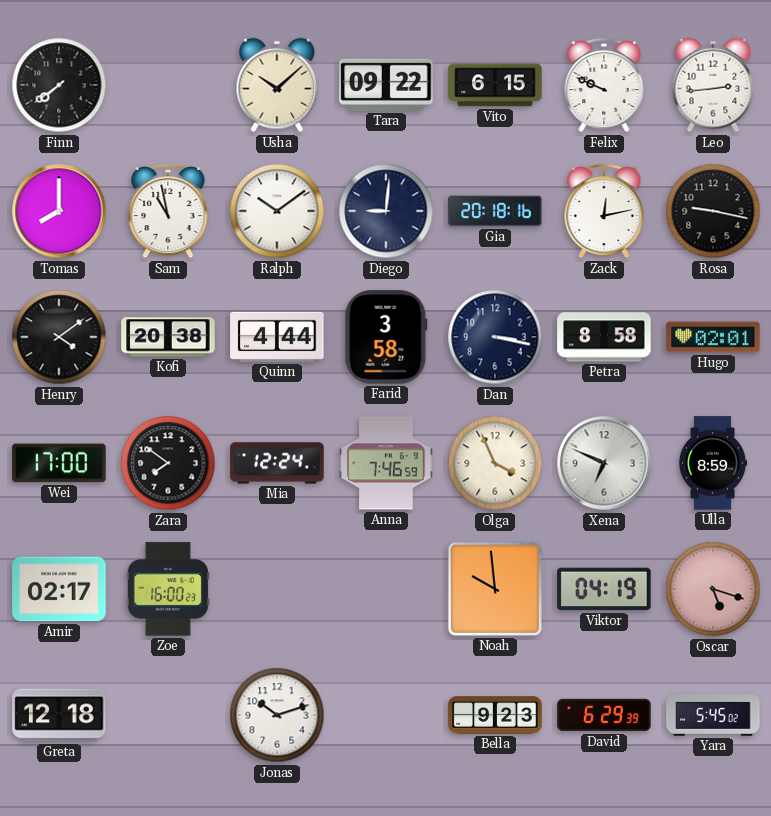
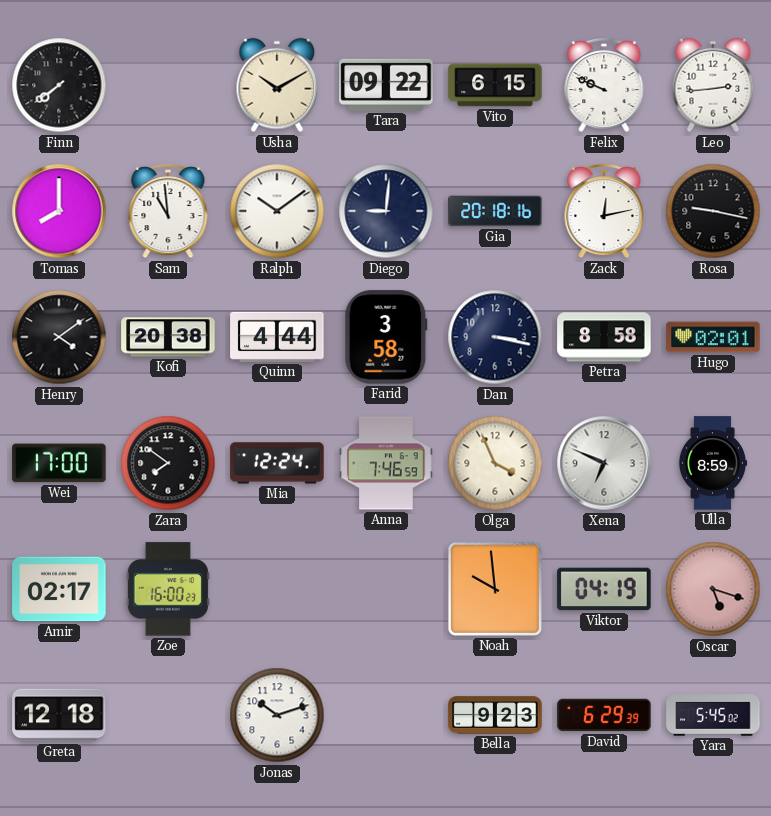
Usha: 10:08 -> 10:10 (277, 85)
Sam: 10:58 -> 10:59 (168, 212)
